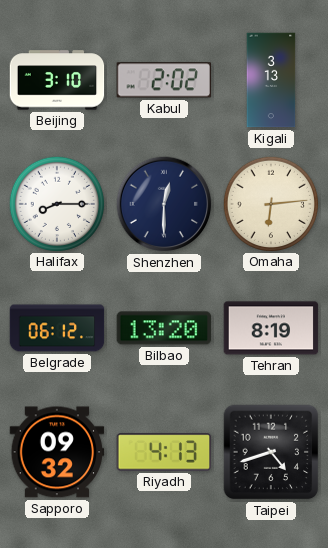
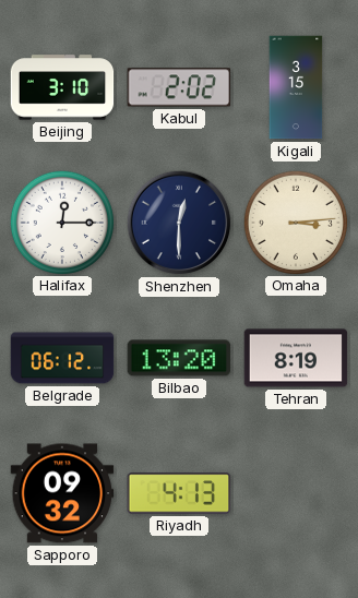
Kigali: 3:13 -> 3:15 (296, 87)
Halifax: 8:15 -> 12:15 (61, 222)
Omaha: 6:14 -> 3:14 (295, 222)
Taipei: 4:42 -> none (271, 452)
